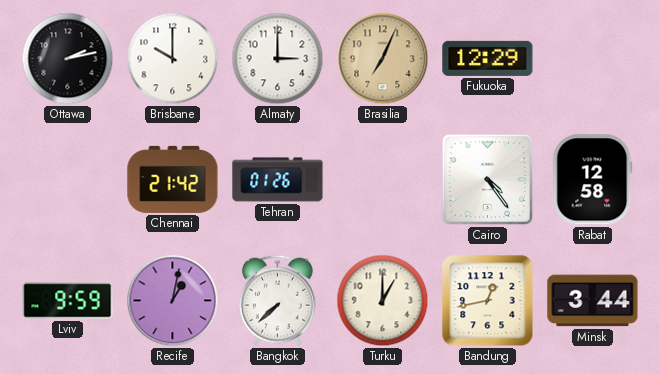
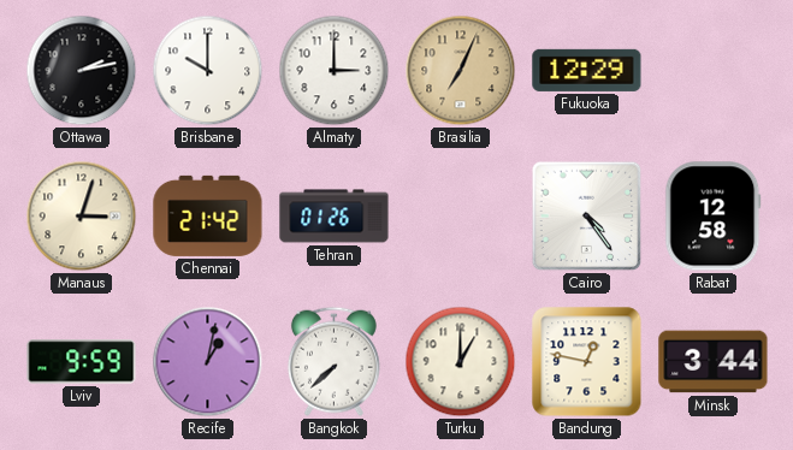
Manaus: none -> 3:03 (82, 217)
Bandung: 12:43 -> 12:47 (587, 362)
